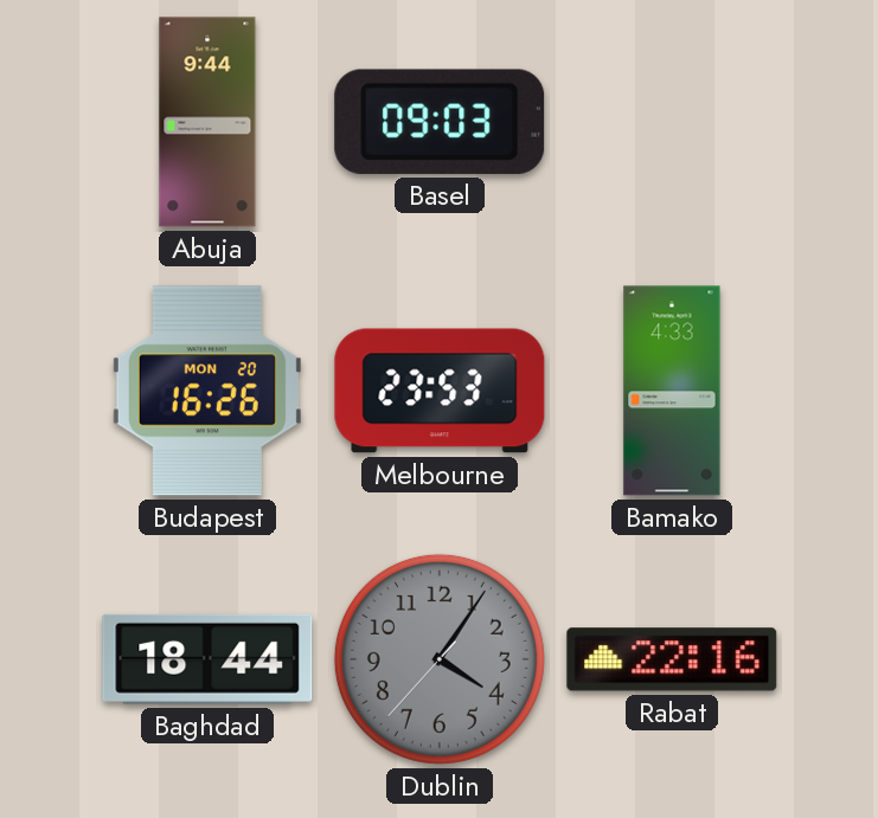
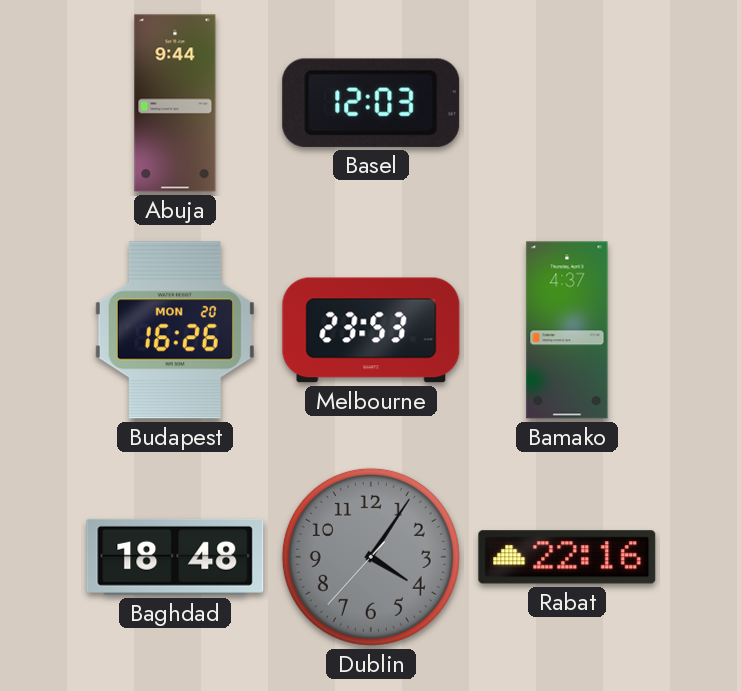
Basel: 09:03 -> 12:03 (371, 103)
Bamako: 4:33 -> 4:37 (567, 330)
Baghdad: 18:44 -> 18:48 (175, 557)
